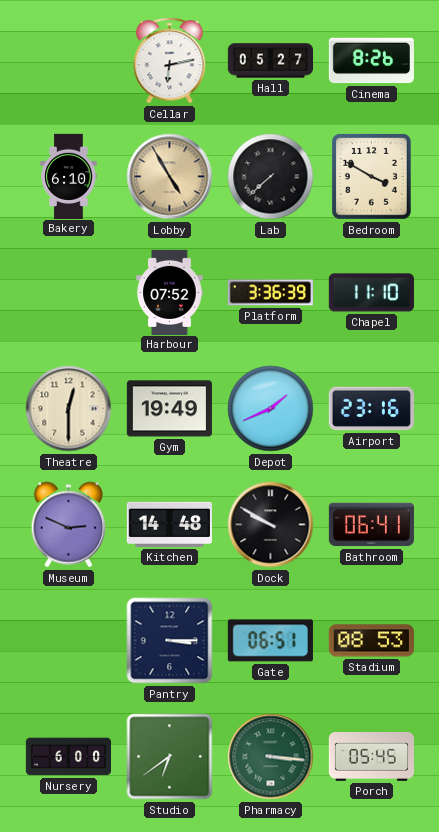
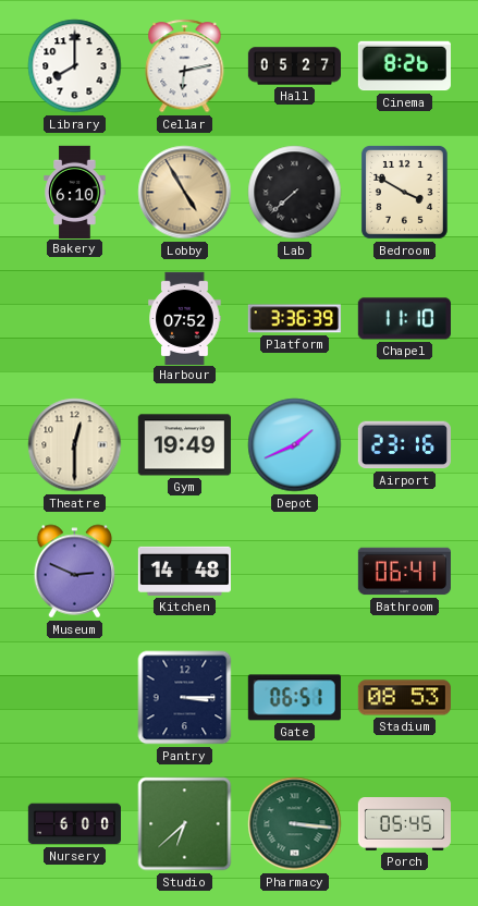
Library: none -> 8:00 (75, 66)
Dock: 9:50 -> none (271, 525)
Studio: 6:39 -> 6:38 (185, 824)
